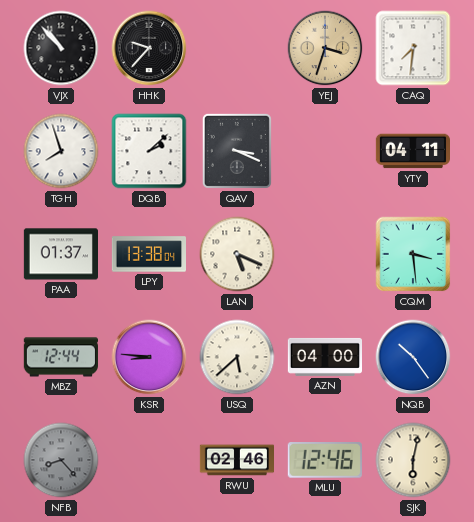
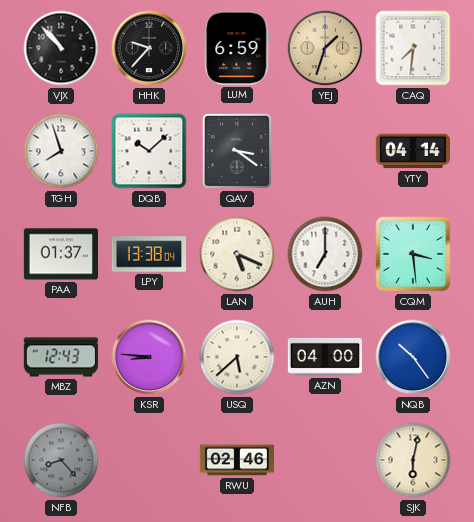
LUM: none -> 6:59 (237, 48)
YEJ: 3:33 -> 1:33 (325, 48)
DQB: 2:08 -> 10:08 (149, 151)
QAV: 3:19 -> 3:21 (237, 151)
YTY: 04:11 -> 04:14 (412, 151)
AUH: none -> 7:00 (325, 254)
MBZ: 12:44 -> 12:43 (61, 357)
MLU: 12:46 -> none (325, 460)
